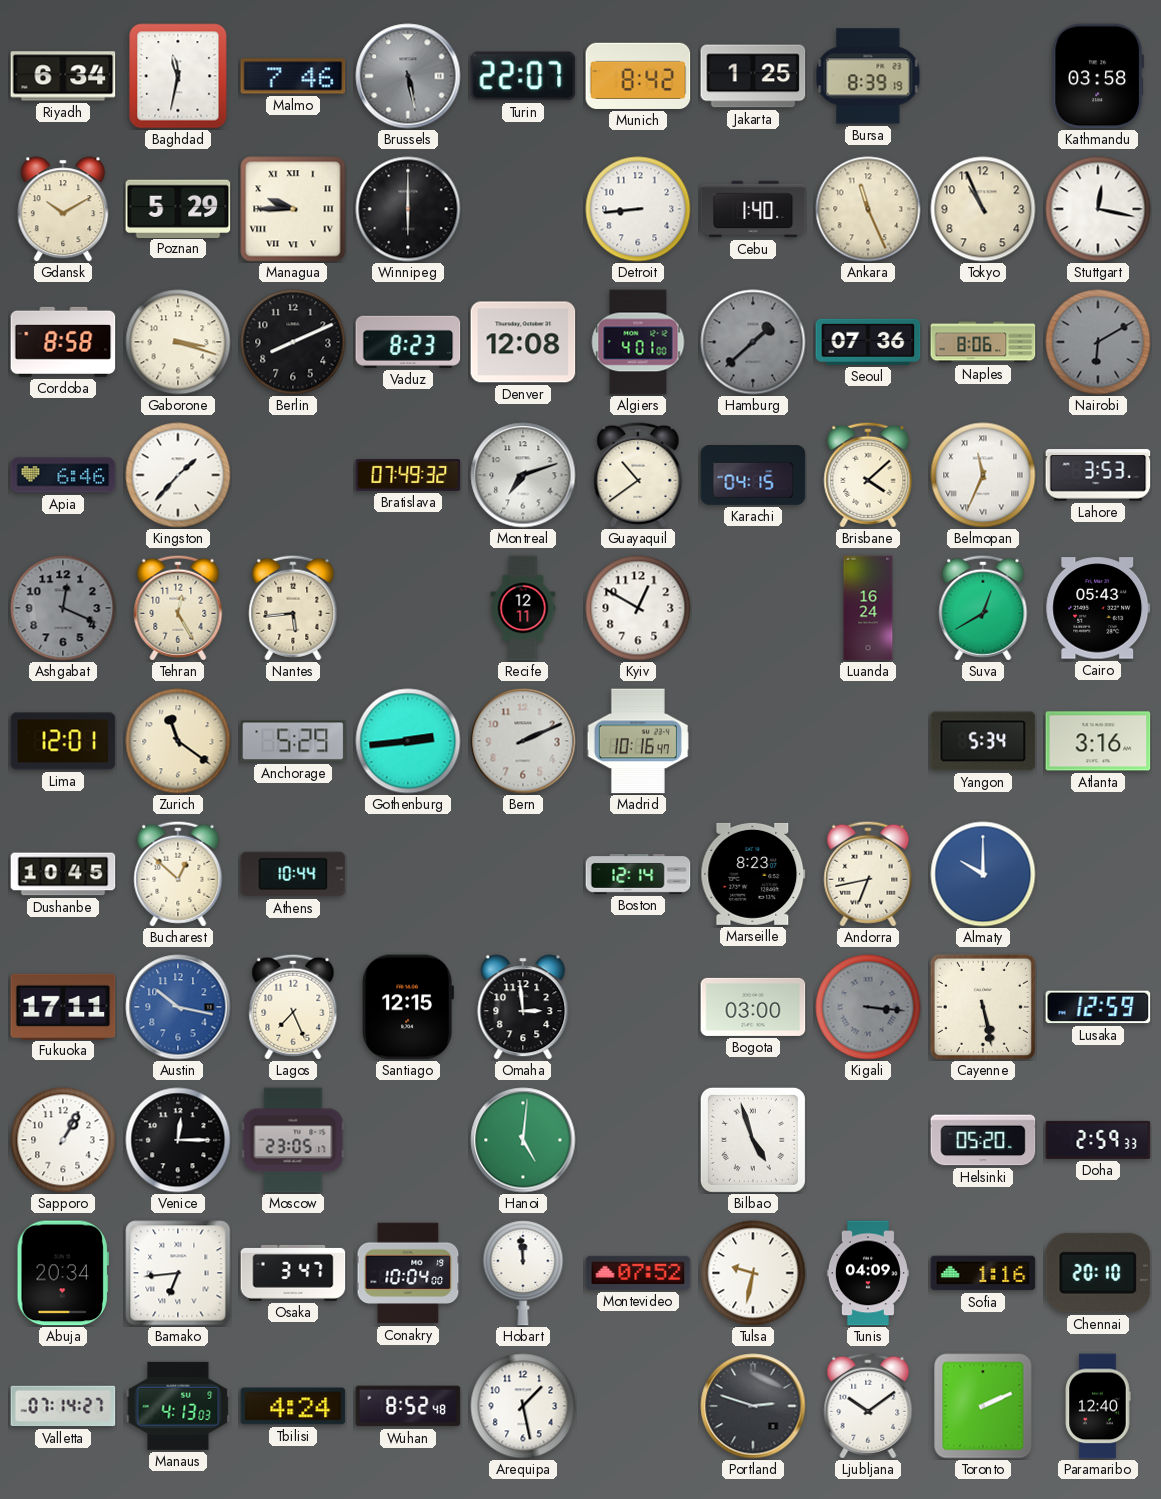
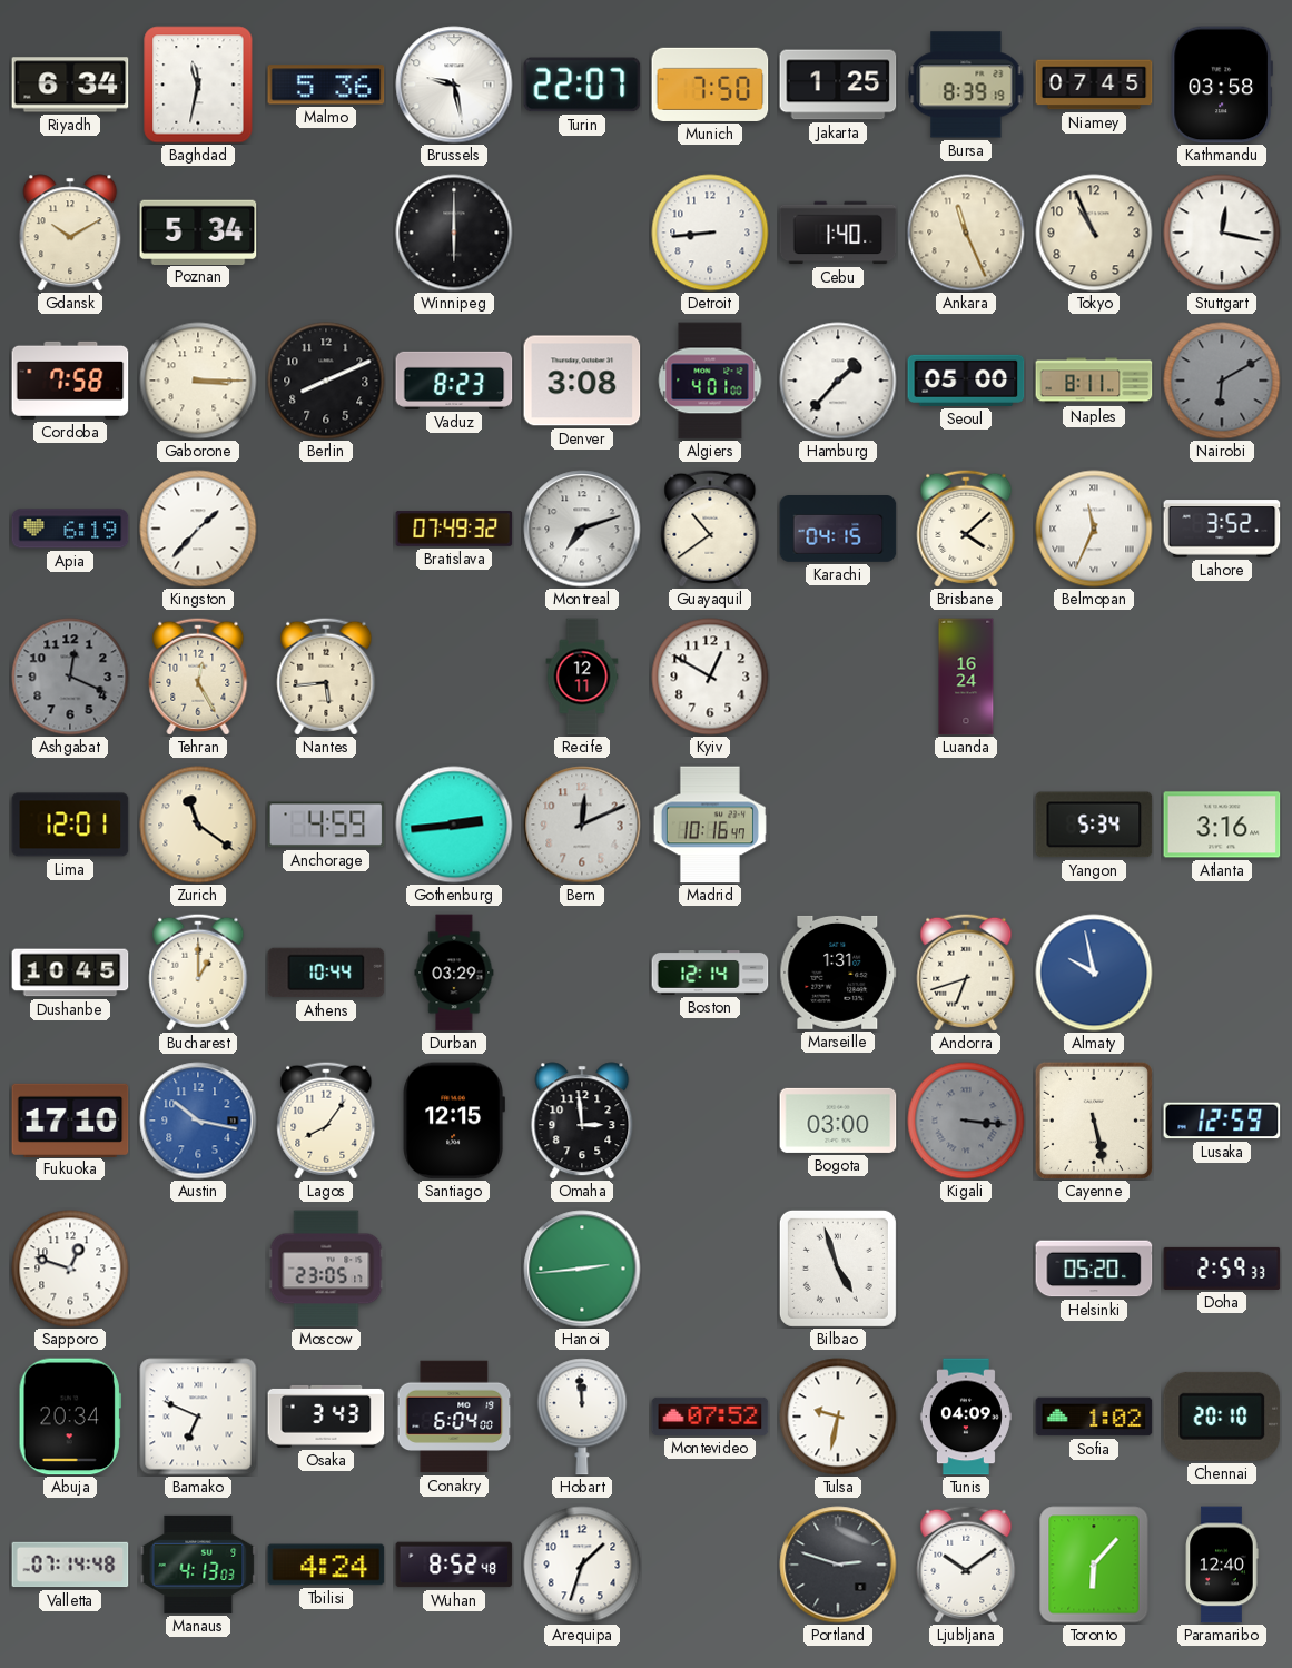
Malmo: 7:46 -> 5:36 (326, 85)
Brussels: 5:28 -> 9:28 (454, 85)
Brussels dial: grey -> white (454, 85)
Munich: 8:42 -> 7:50 (710, 85)
Niamey: none -> 07:45 (1094, 85)
Poznan: 5:29 -> 5:34 (198, 231)
Managua: 9:45 -> none (293, 209)
Cordoba: 8:58 -> 7:58 (70, 381)
Gaborone: 3:18 -> 3:15 (198, 381)
Denver: 12:08 -> 3:08 (582, 381)
Hamburg: 1:38 -> 1:37 (838, 381)
Hamburg dial: grey -> white (838, 381)
Seoul: 07:36 -> 05:00 (966, 381)
Naples: 8:06 -> 8:11 (1094, 381)
Apia: 6:46 -> 6:19 (70, 529)
Lahore: 3:53 -> 3:52 (1222, 529)
Suva: 12:40 -> none (983, 608)
Cairo: 05:43 -> none (1098, 608)
Anchorage: 5:29 -> 4:59 (326, 825)
Bern: 2:11 -> 12:11 (582, 825)
Bucharest: 12:52 -> 1:00 (198, 973)
Durban: none -> 03:29 (454, 973)
Marseille: 8:23 -> 1:31 (838, 973)
Andorra: 6:43 -> 6:42 (966, 973)
Almaty: 10:00 -> 9:58 (1094, 973)
Fukuoka: 17:11 -> 17:10 (70, 1119)
Lagos: 7:26 -> 8:06 (326, 1121)
Sapporo: 1:05 -> 12:48 (70, 1269)
Venice: 12:15 -> none (178, 1140)
Hanoi: 5:01 -> 2:44 (582, 1269)
Bamako: 6:44 -> 6:49 (198, 1417)
Osaka: 3:47 -> 3:43 (326, 1417)
Conakry: 10:04 -> 6:04 (454, 1417)
Sofia: 1:16 -> 1:02 (1094, 1417)
Valletta: 07:14:27 -> 07:14:48 (70, 1565)
Arequipa: 1:28 -> 1:33 (582, 1565)
Toronto: 2:11 -> 6:07 (1094, 1565)
